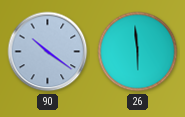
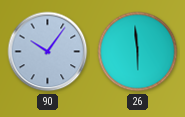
90: 10:21 -> 10:06 (48, 52)
